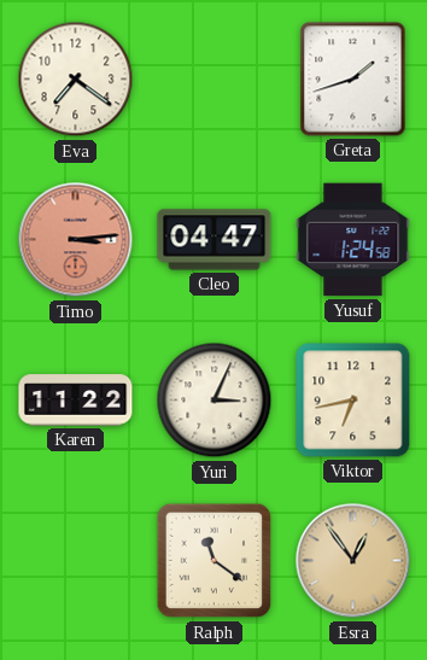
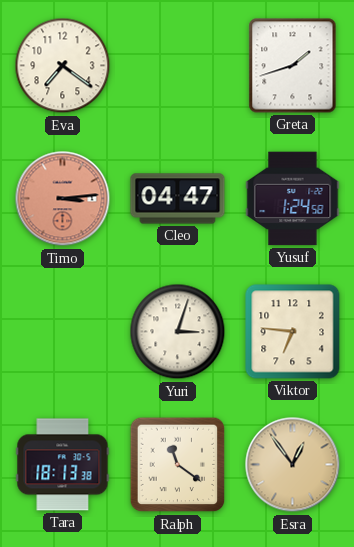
Karen: 11:22 -> none (76, 401)
Yuri: 3:04 -> 3:03 (178, 332)
Viktor: 6:43 -> 6:46 (293, 332)
Tara: none -> 18:13 (63, 465)
